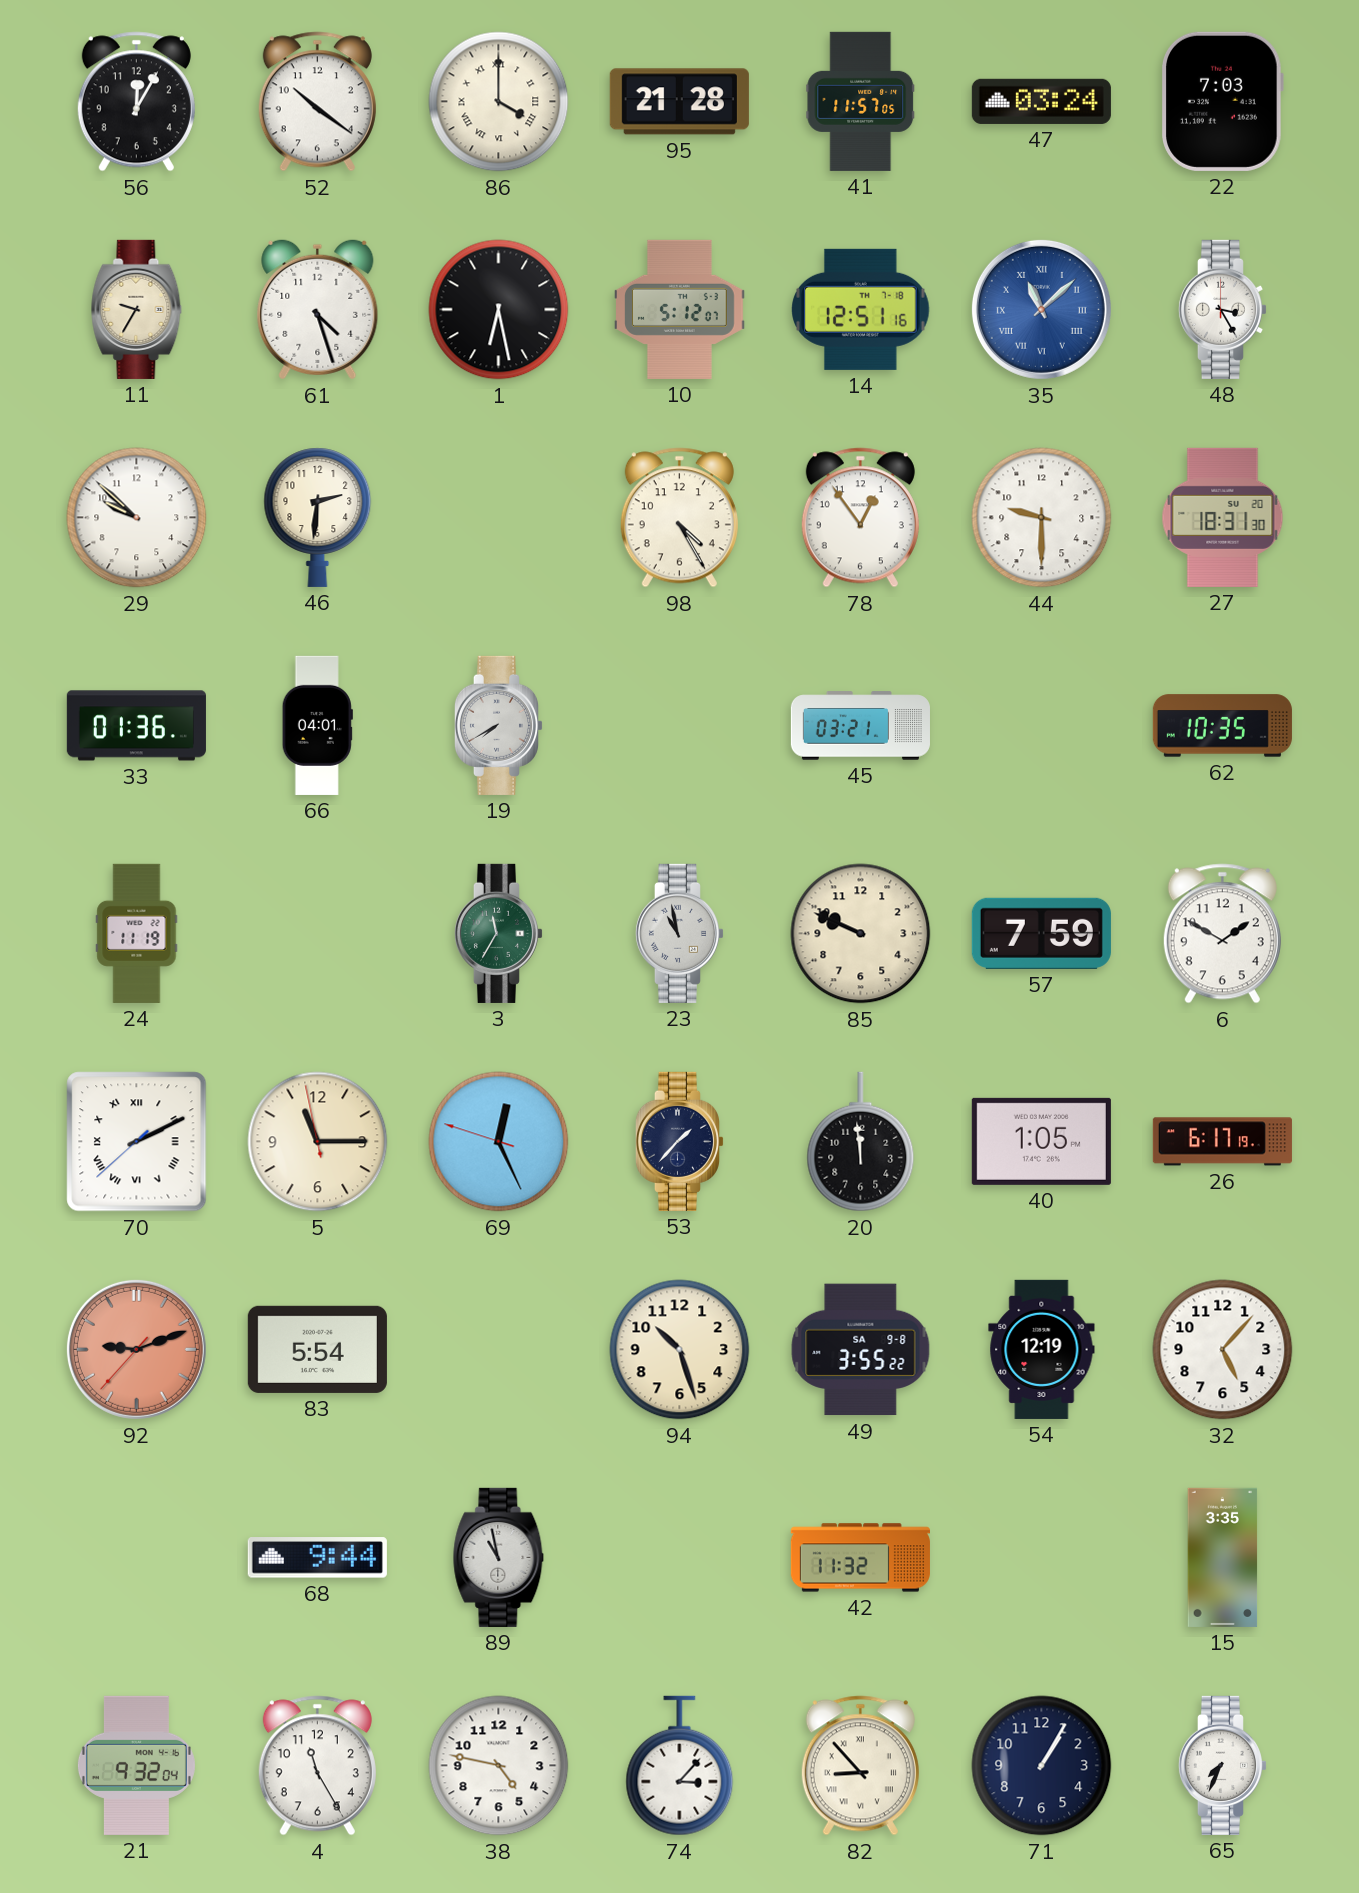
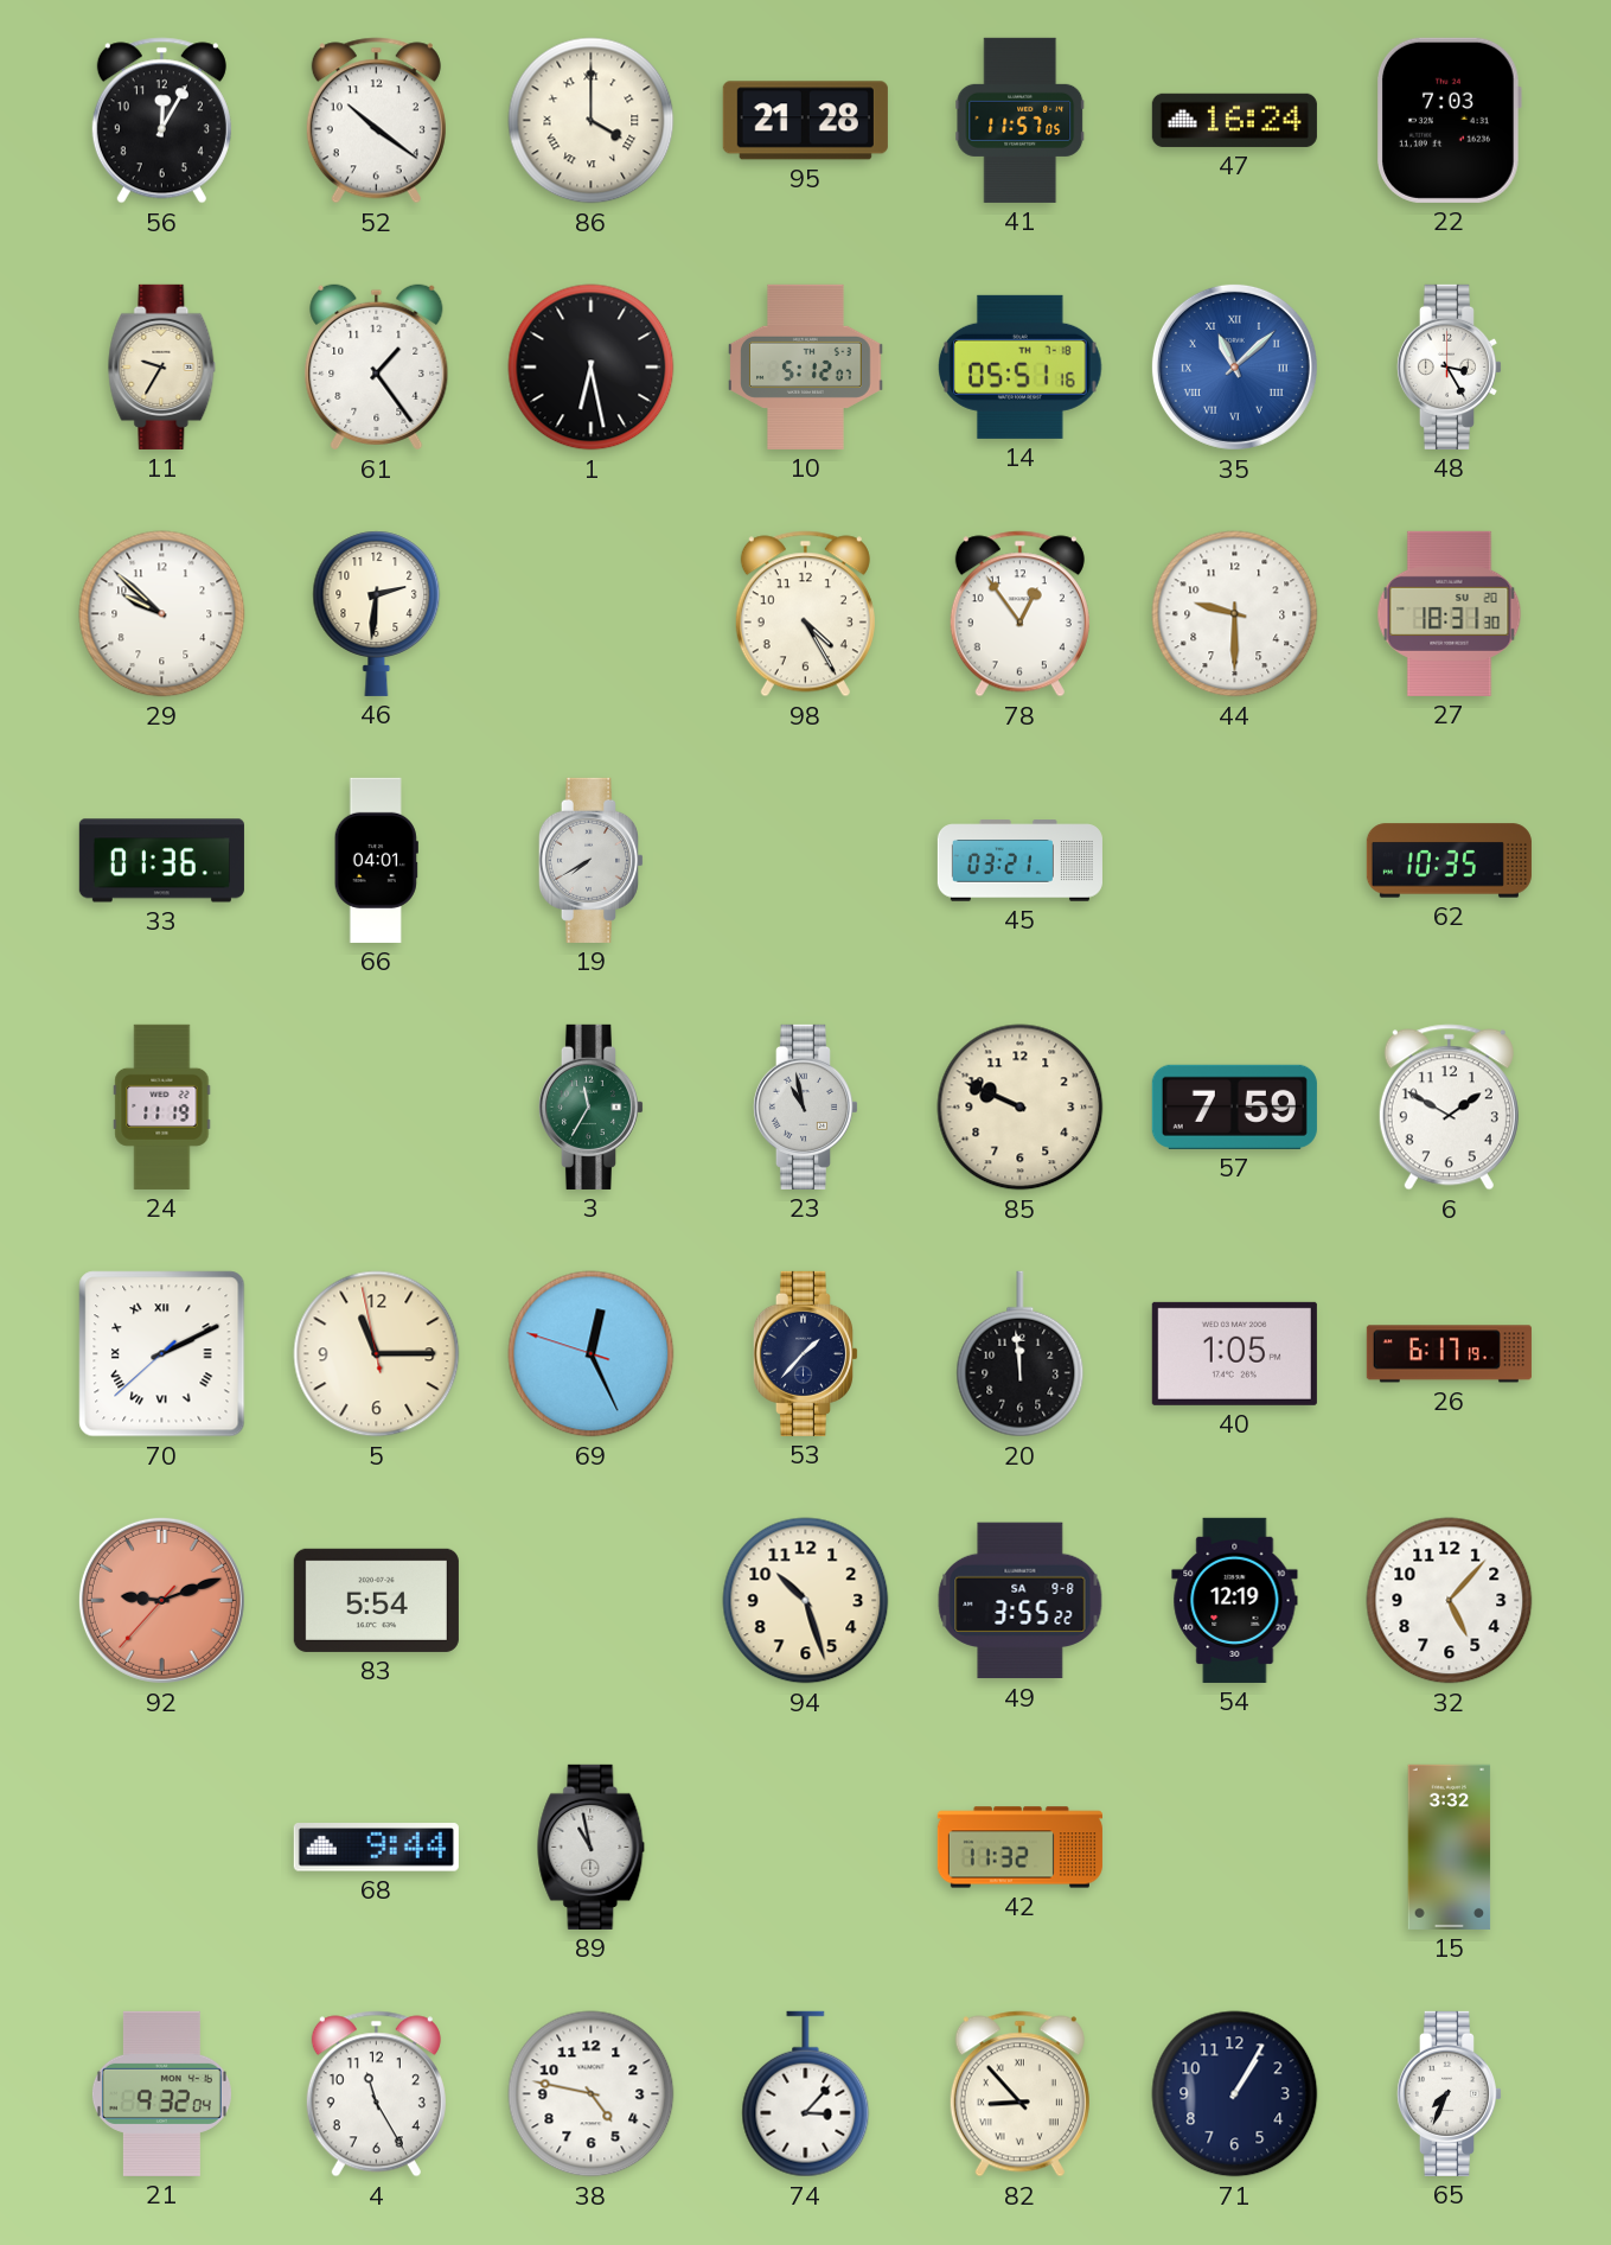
47: 03:24 -> 16:24 (1234, 120)
61: 4:27 -> 1:24 (377, 368)
14: 12:51 -> 05:51 (1021, 366)
15: 3:35 -> 3:32 (1450, 1847)
